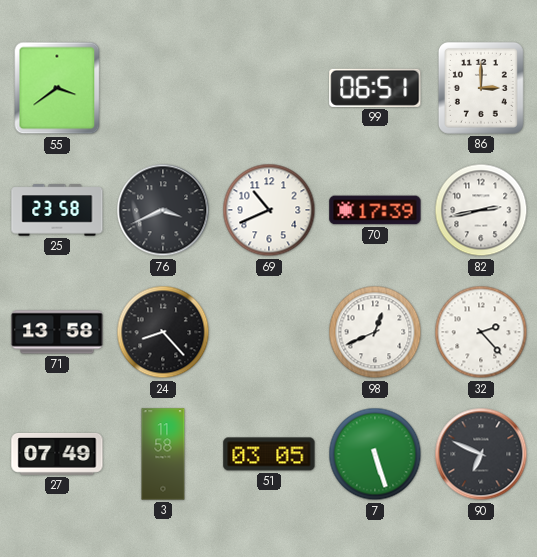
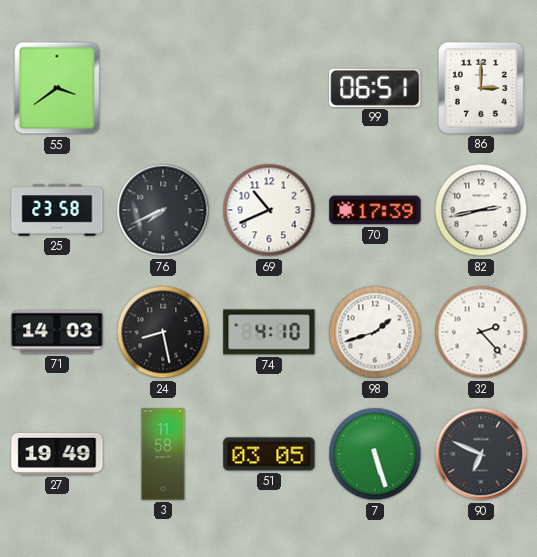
76: 3:41 -> 7:41 (163, 210)
71: 13:58 -> 14:03 (57, 332)
24: 8:23 -> 8:28 (163, 332)
74: none -> 4:10 (269, 332)
98: 12:41 -> 1:42 (375, 332)
27: 07:49 -> 19:49 (57, 454)
